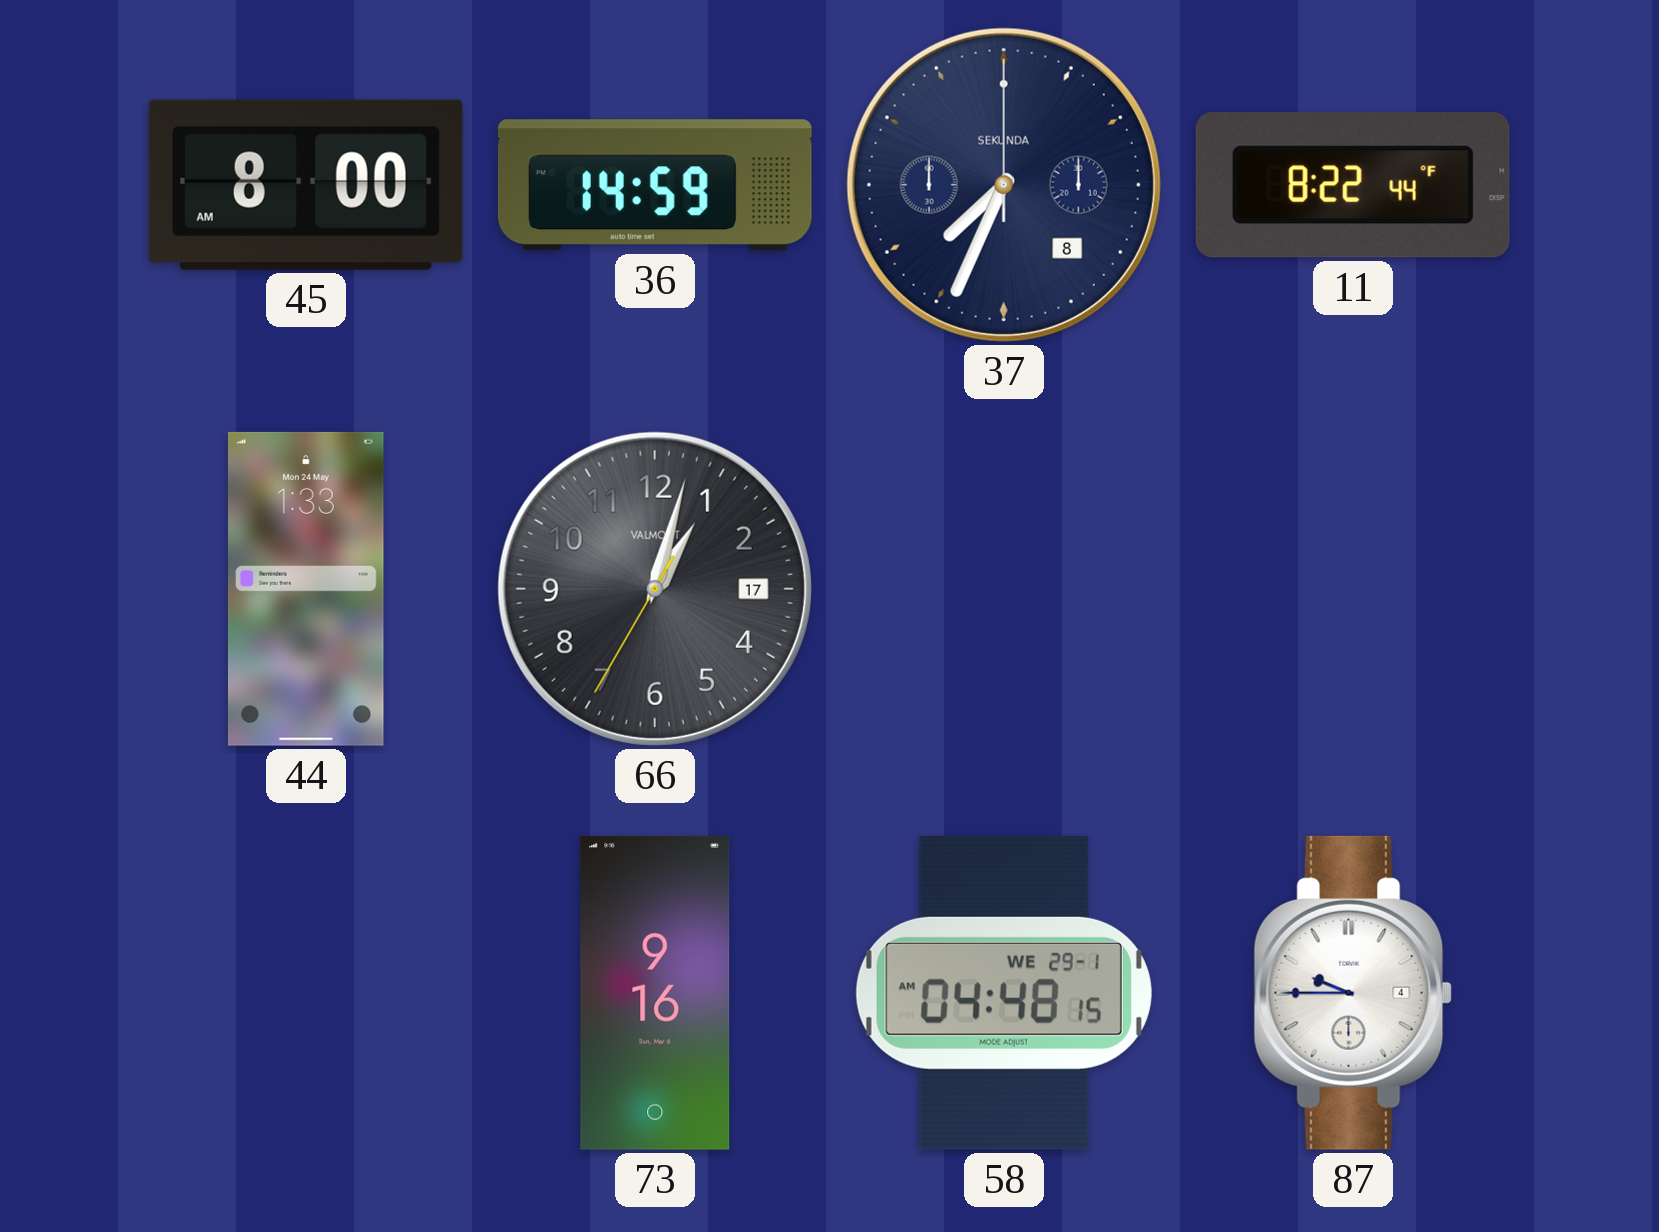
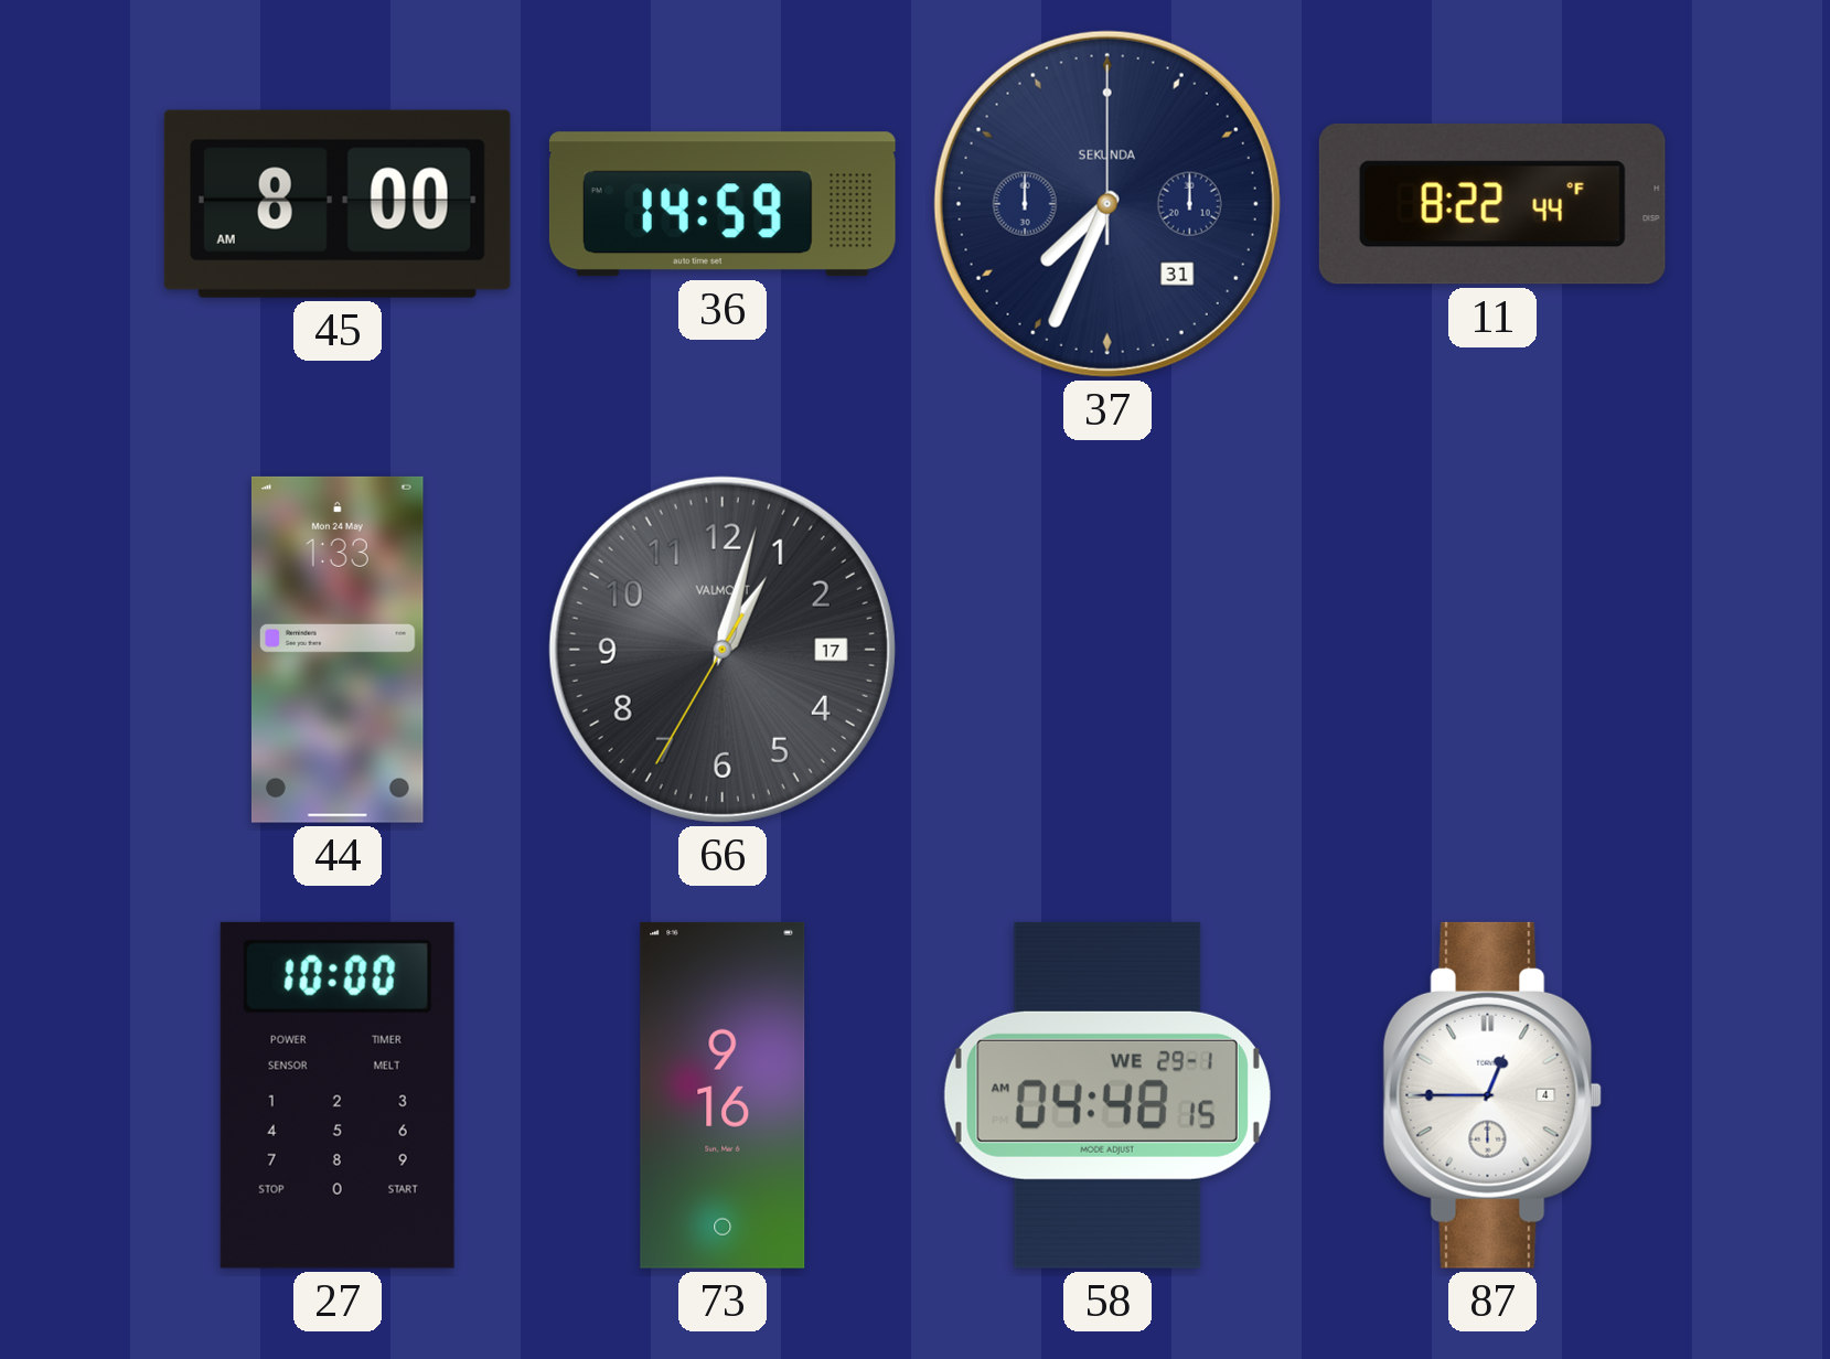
37 date: 8 -> 31 (1107, 204)
27: none -> 10:00 (338, 1095)
87: 9:45 -> 12:45 (1492, 1095)
